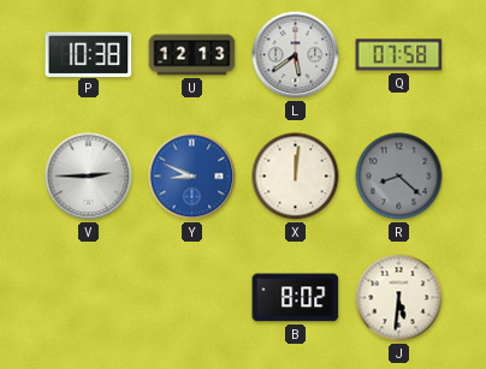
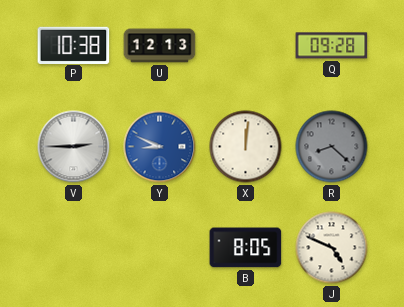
L: 5:39 -> none (296, 55)
Q: 07:58 -> 09:28 (332, 46)
B: 8:02 -> 8:05 (246, 248)
J: 5:31 -> 4:49 (332, 248)
